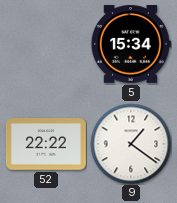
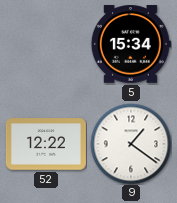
52: 22:22 -> 12:22 (46, 144)
